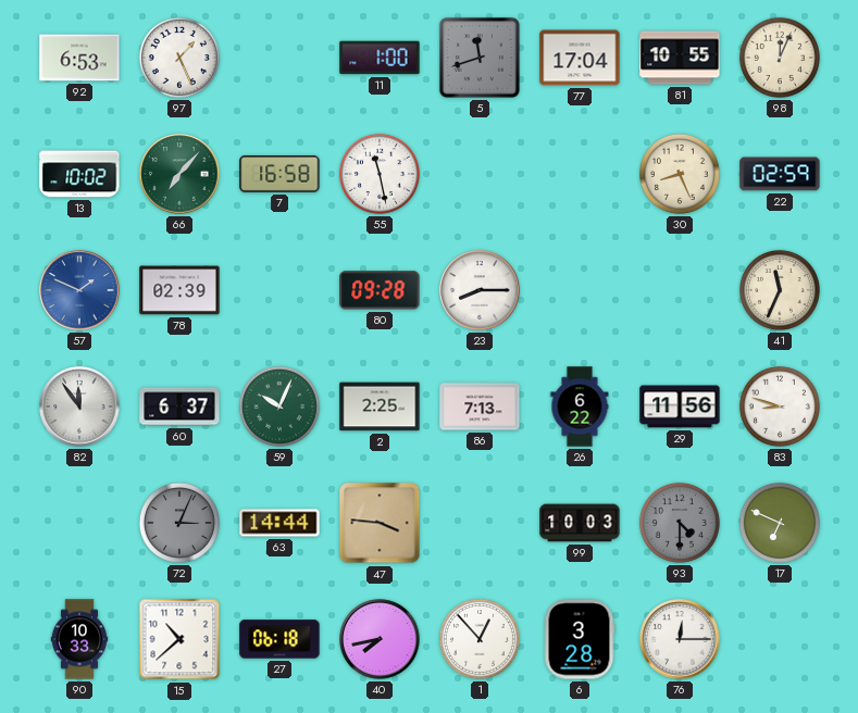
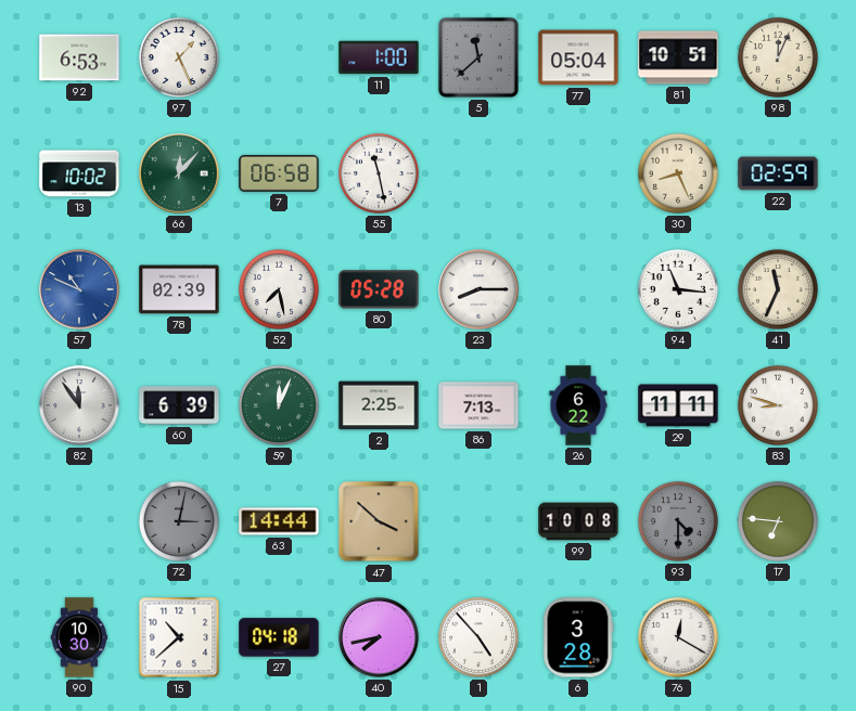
5: 11:42 -> 11:38 (478, 57)
77: 17:04 -> 05:04 (578, 57)
81: 10:55 -> 10:51 (678, 57)
66: 7:07 -> 12:07 (179, 173)
7: 16:58 -> 06:58 (279, 173)
57: 1:49 -> 10:49 (79, 289)
52: none -> 7:28 (279, 289)
80: 09:28 -> 05:28 (379, 289)
94: none -> 11:16 (678, 289)
60: 6:37 -> 6:39 (179, 405)
59: 10:04 -> 12:04 (279, 405)
29: 11:56 -> 11:11 (678, 405)
72: 3:04 -> 3:02 (179, 521)
47: 3:46 -> 3:52 (379, 521)
99: 10:03 -> 10:08 (578, 521)
17: 6:49 -> 6:46 (778, 521)
90: 10:33 -> 10:30 (79, 637)
27: 06:18 -> 04:18 (279, 637)
1: 12:53 -> 4:53 (478, 637)
76: 12:15 -> 12:20 (678, 637)
